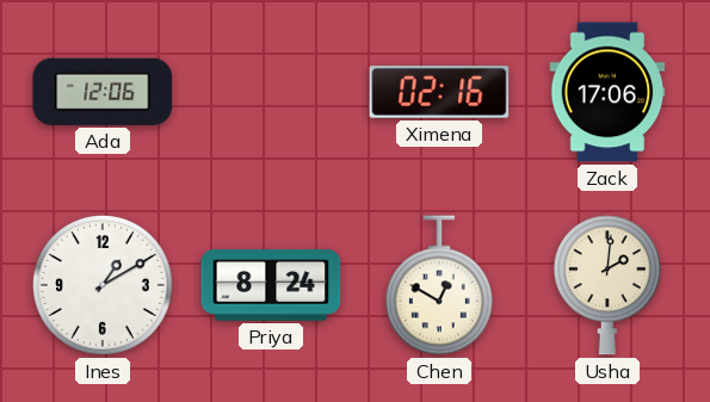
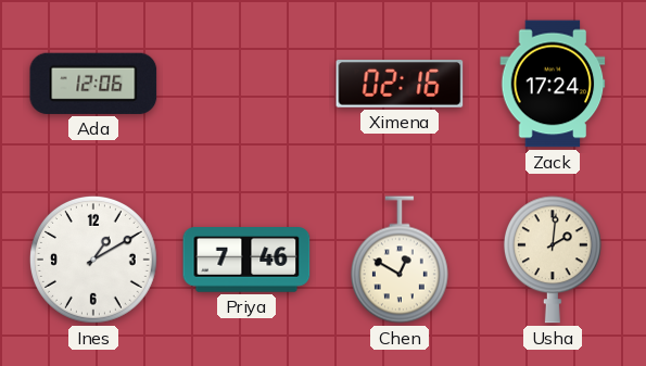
Zack: 17:06 -> 17:24 (553, 84)
Priya: 8:24 -> 7:46 (246, 260)
